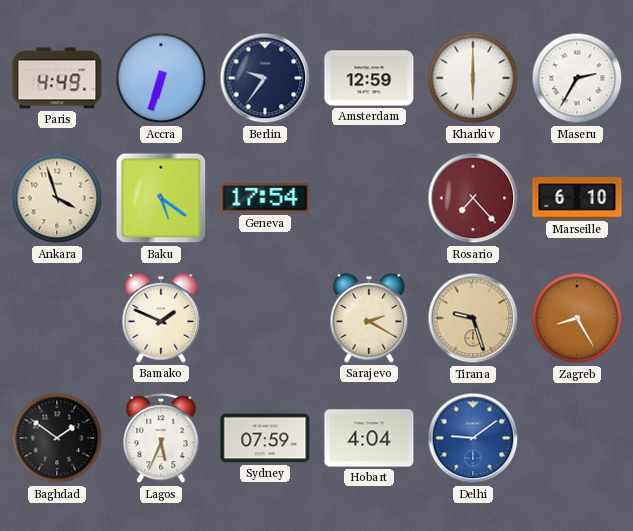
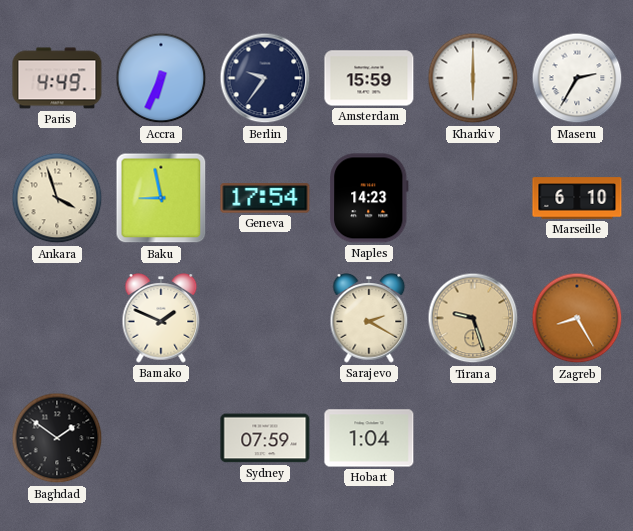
Accra: 6:33 -> 6:34 (161, 78)
Amsterdam: 12:59 -> 15:59 (369, 78)
Baku: 5:21 -> 8:58 (161, 198)
Naples: none -> 14:23 (369, 198)
Rosario: 7:23 -> none (473, 198)
Lagos: 5:34 -> none (161, 439)
Hobart: 4:04 -> 1:04 (369, 438)
Delhi: 9:09 -> none (473, 438)
